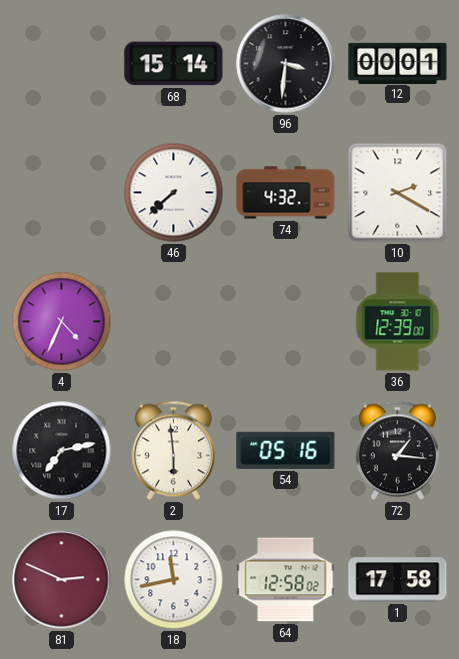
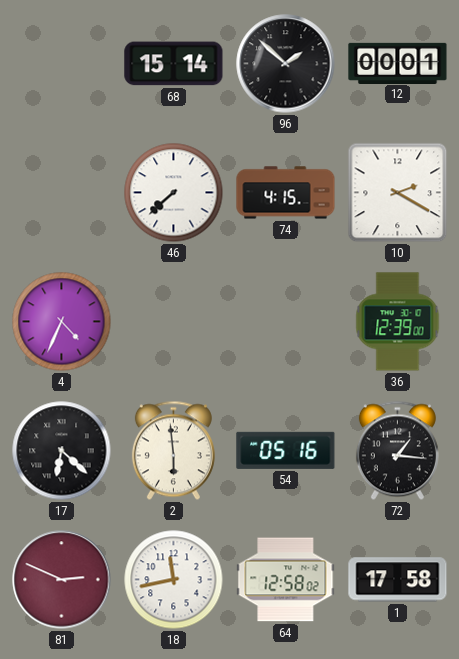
96: 3:31 -> 1:52 (286, 64)
74: 4:32 -> 4:15 (286, 193)
17: 7:13 -> 6:22 (62, 451)
